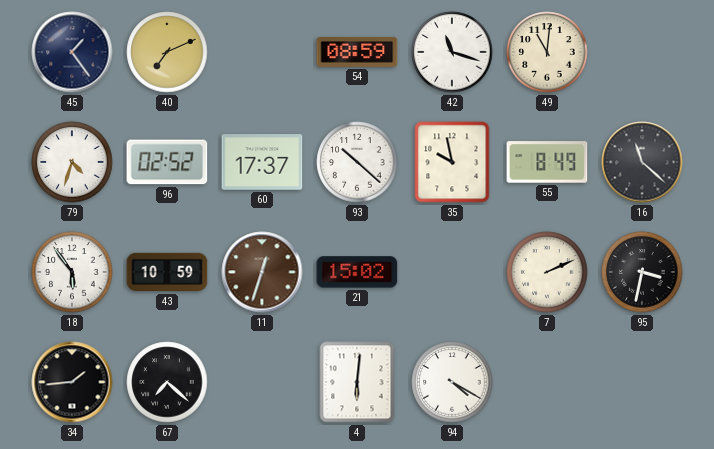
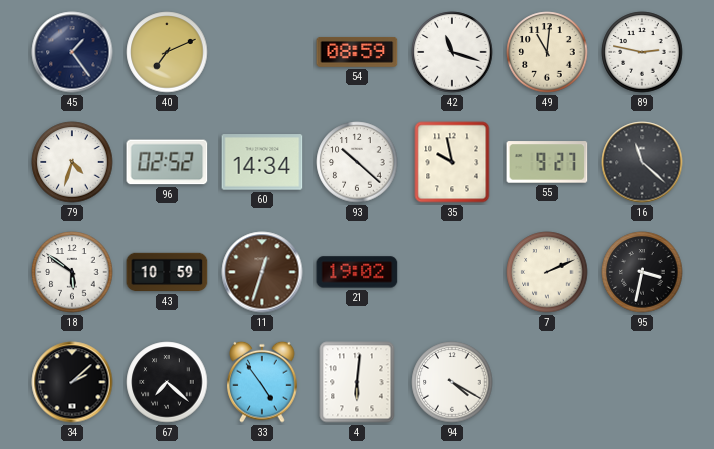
89: none -> 2:47 (642, 52)
60: 17:37 -> 14:34 (262, 162)
55: 8:49 -> 9:27 (547, 162)
18: 5:54 -> 5:51 (72, 272)
21: 15:02 -> 19:02 (357, 272)
34: 1:44 -> 2:08 (72, 382)
33: none -> 4:54 (262, 382)
